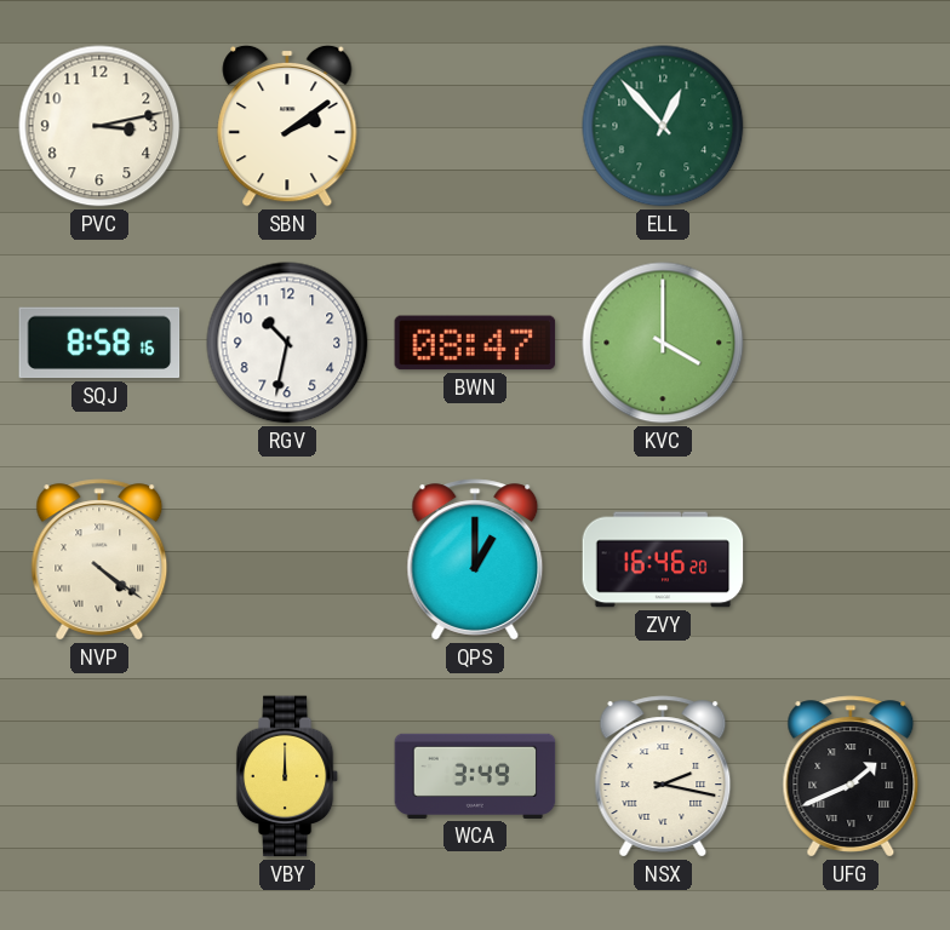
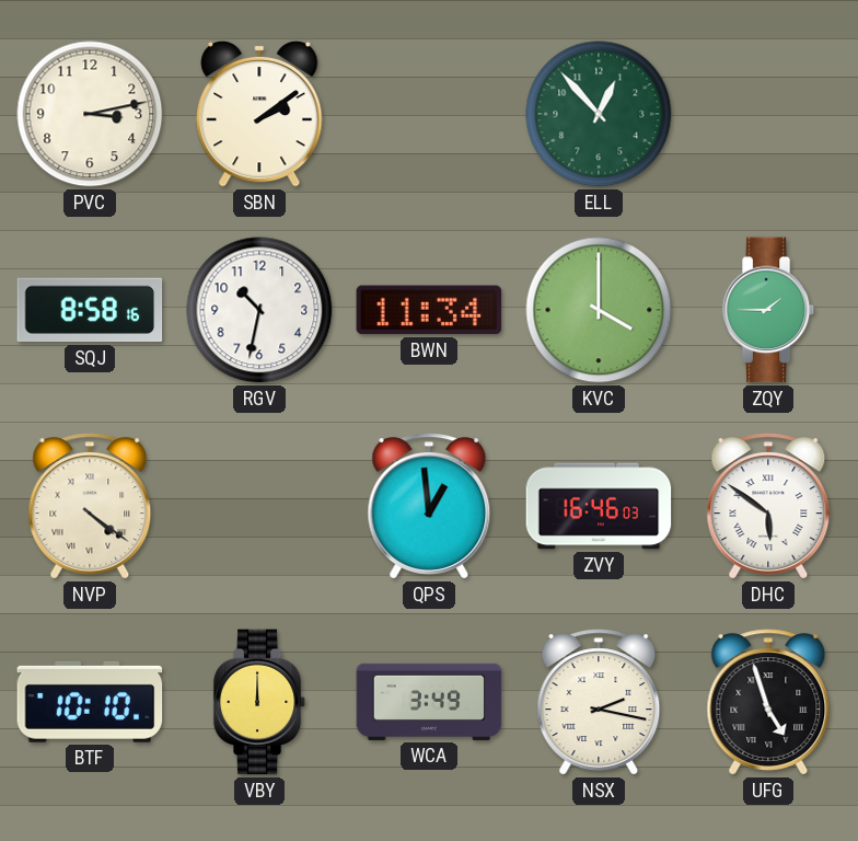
BWN: 08:47 -> 11:34 (429, 310)
ZQY: none -> 1:45 (768, 310)
QPS: 1:00 -> 12:59 (429, 506)
ZVY: 16:46:20 -> 16:46:03 (599, 506)
DHC: none -> 5:51 (768, 506)
BTF: none -> 10:10 (90, 702)
UFG: 1:41 -> 4:57 (768, 702)
